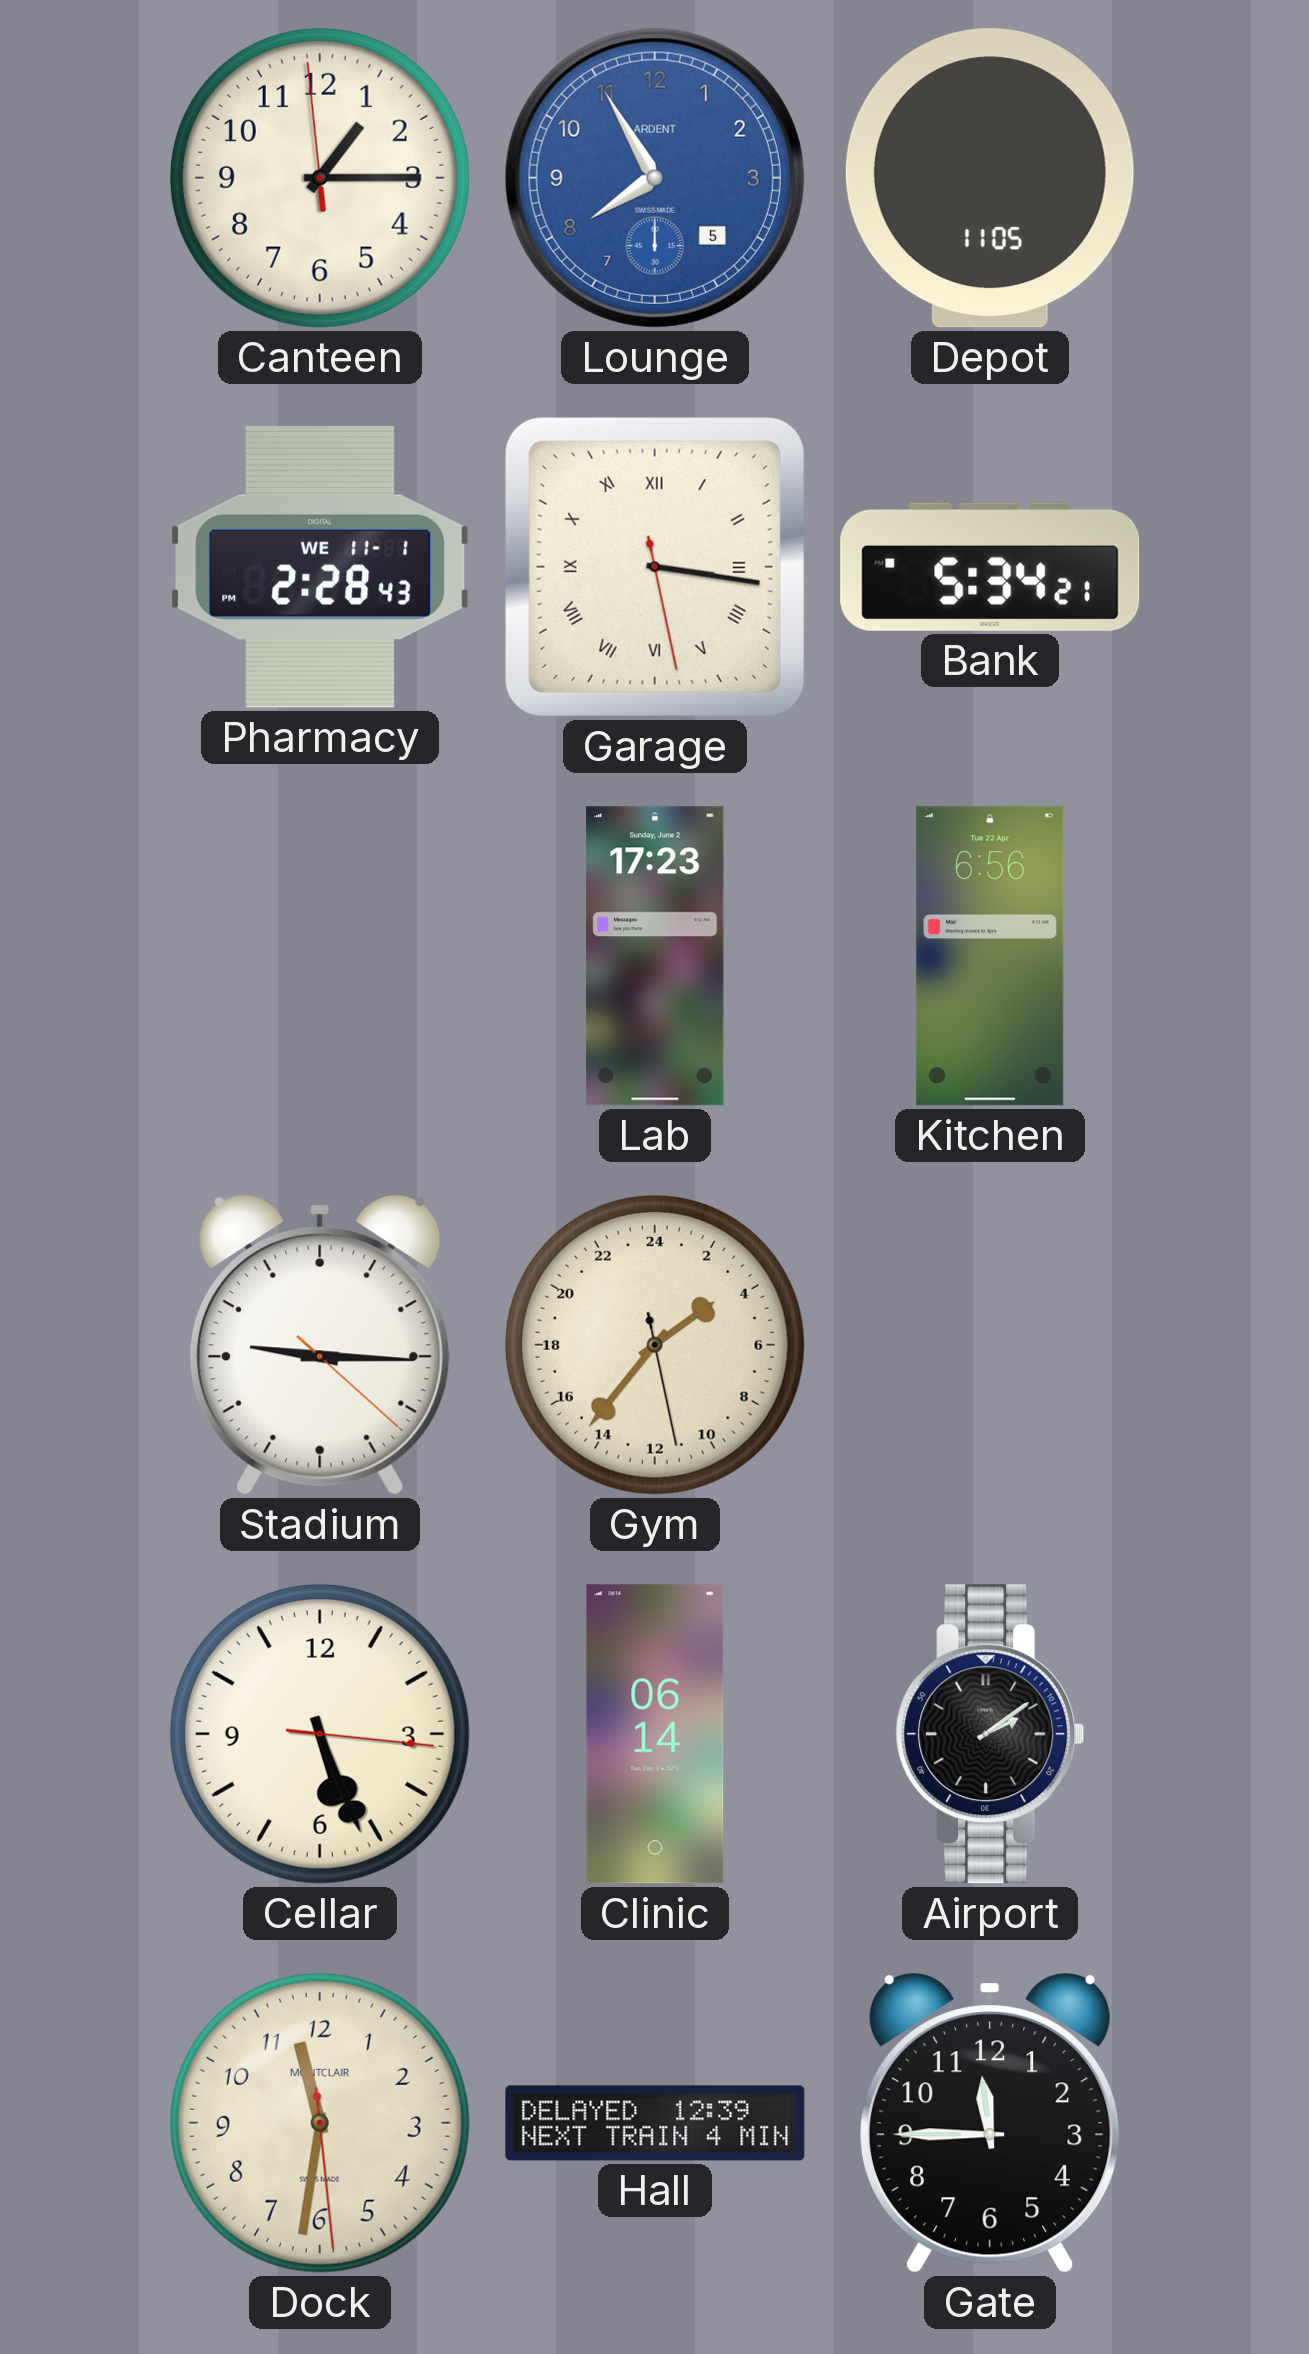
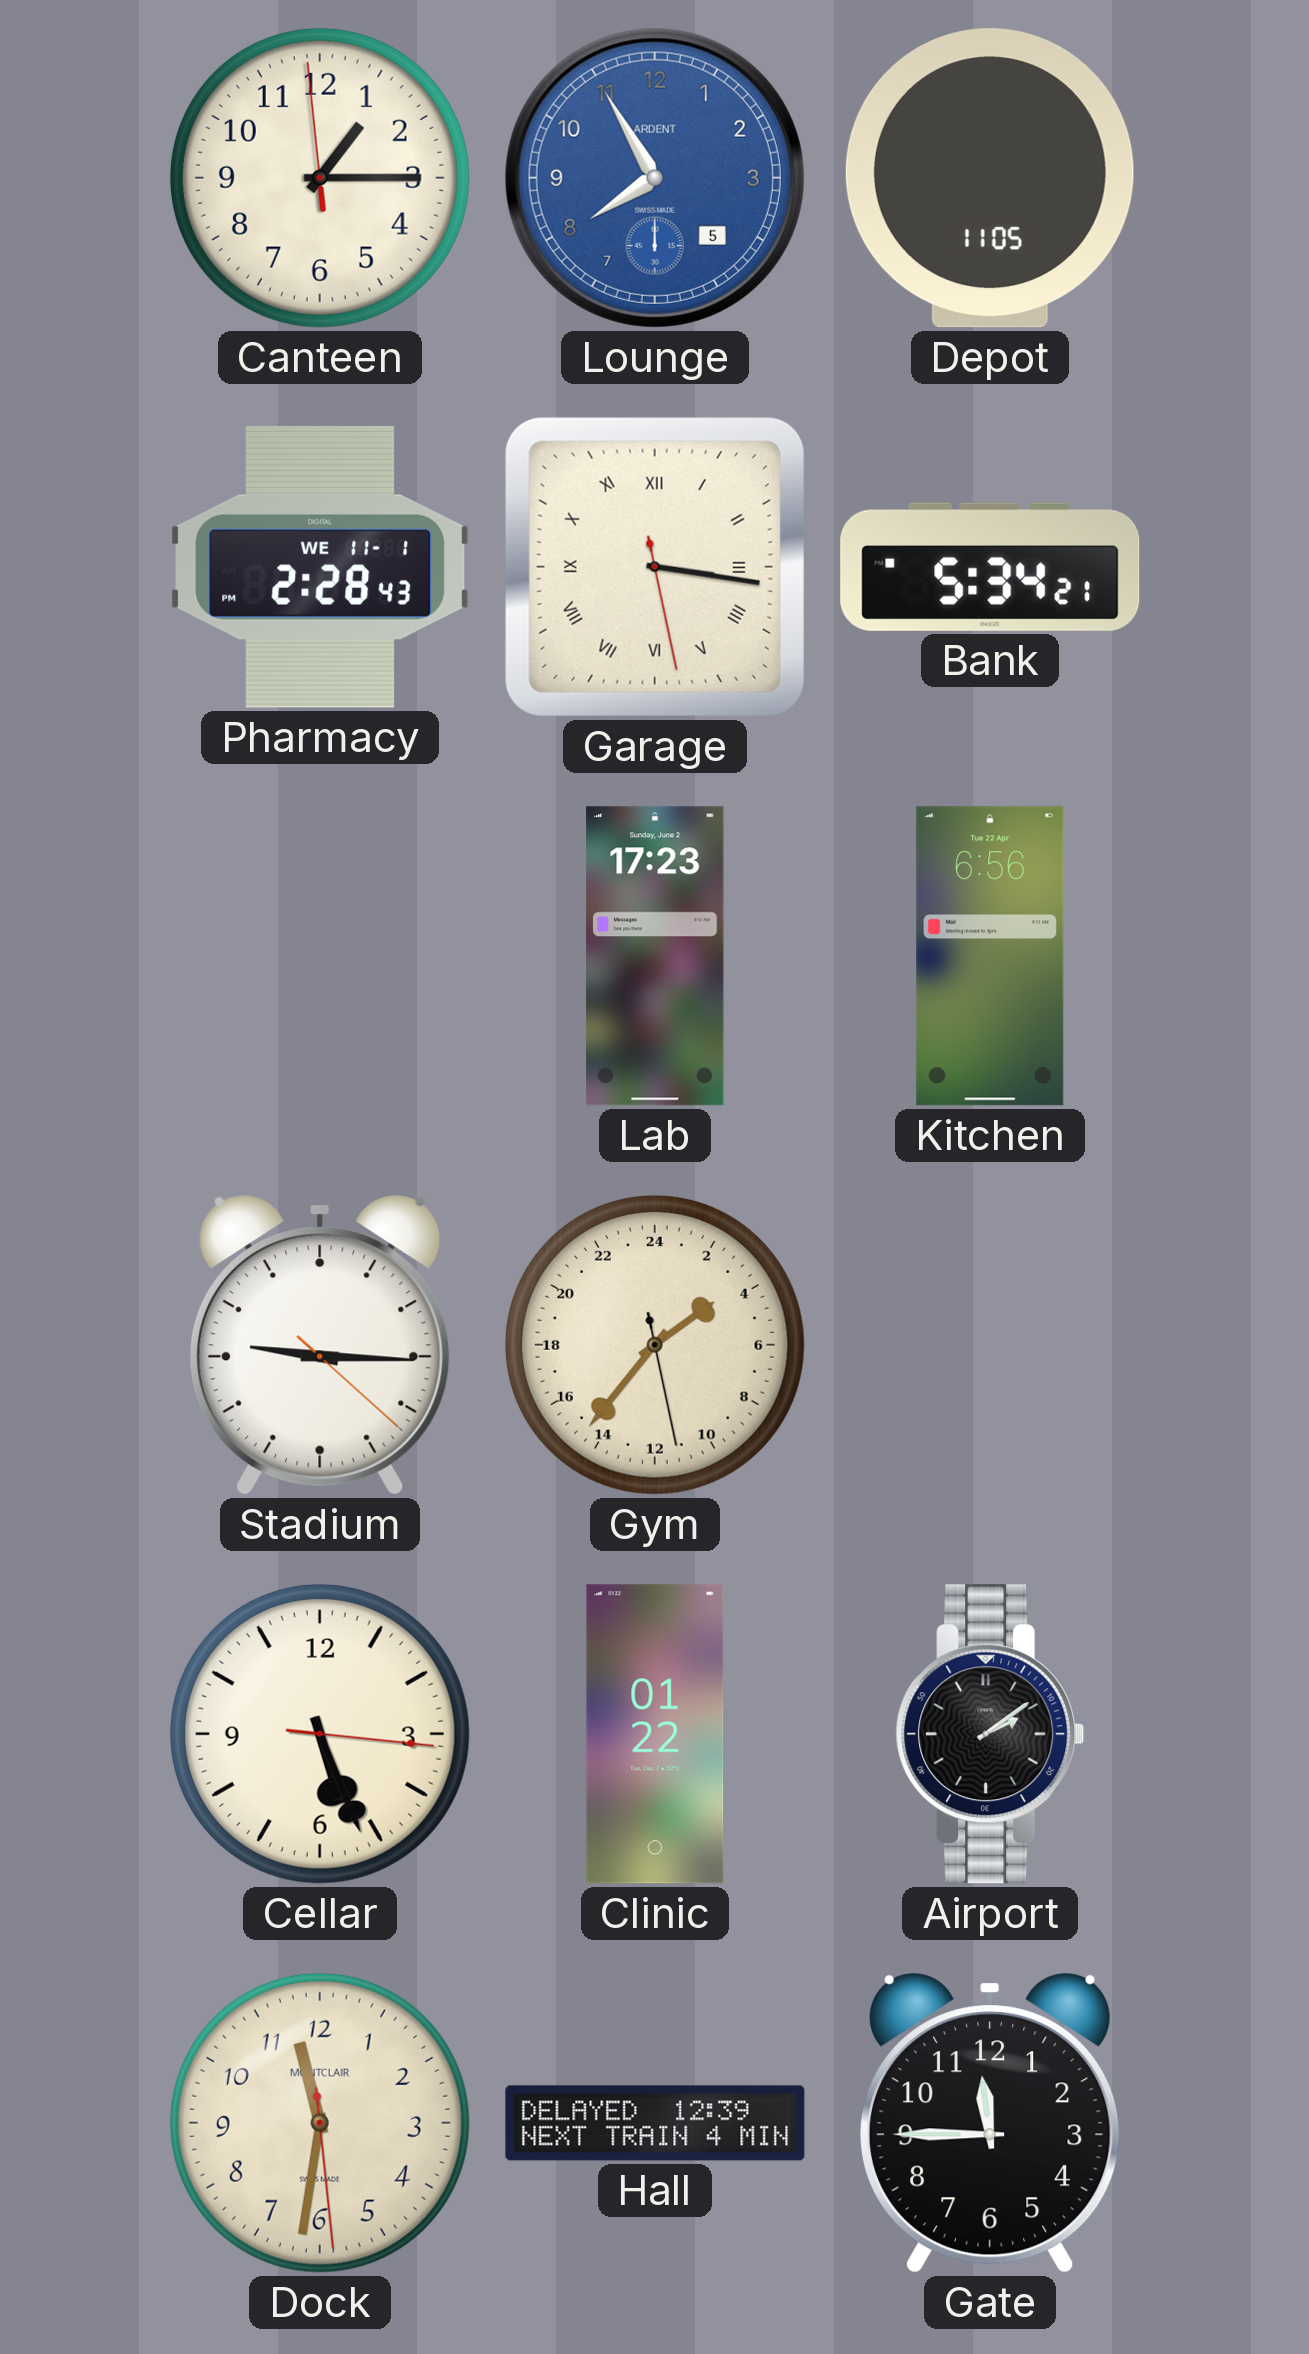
Clinic: 06:14 -> 01:22 (655, 1734)
